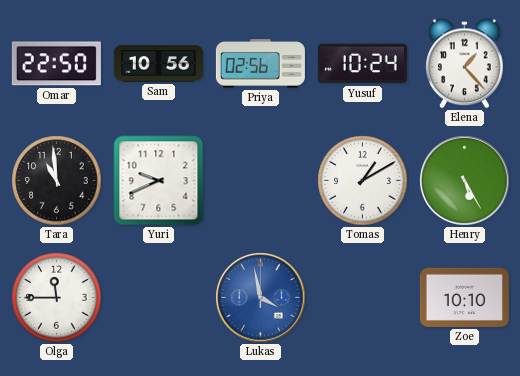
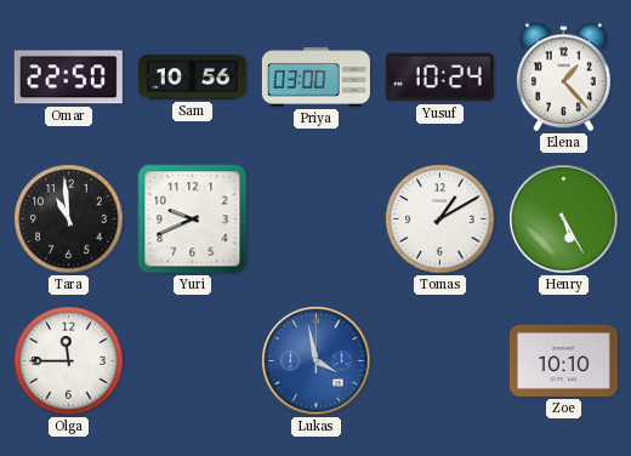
Priya: 02:56 -> 03:00 (315, 78)
